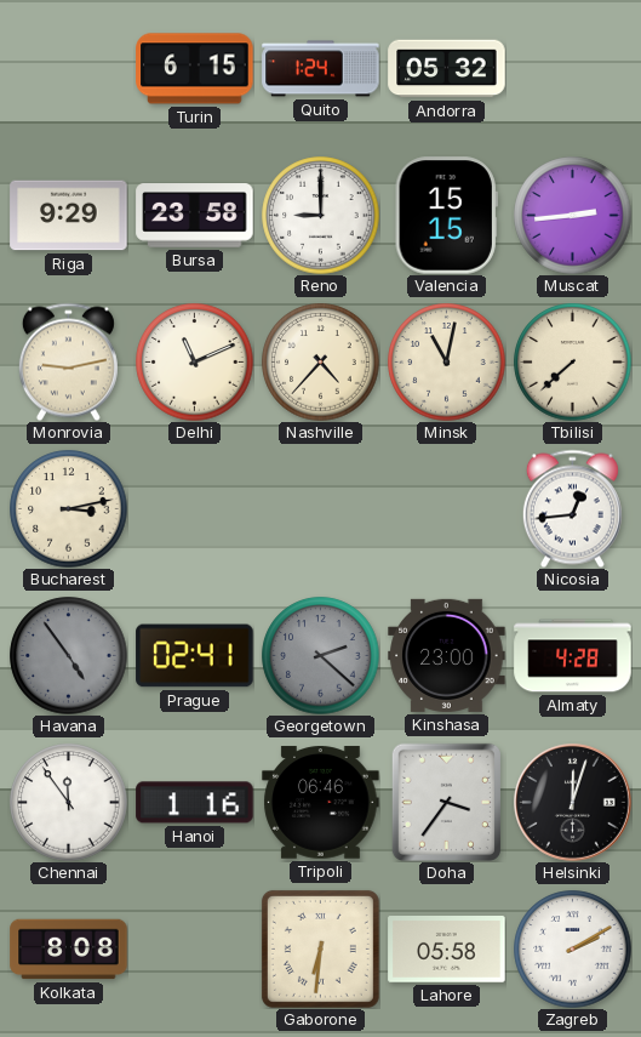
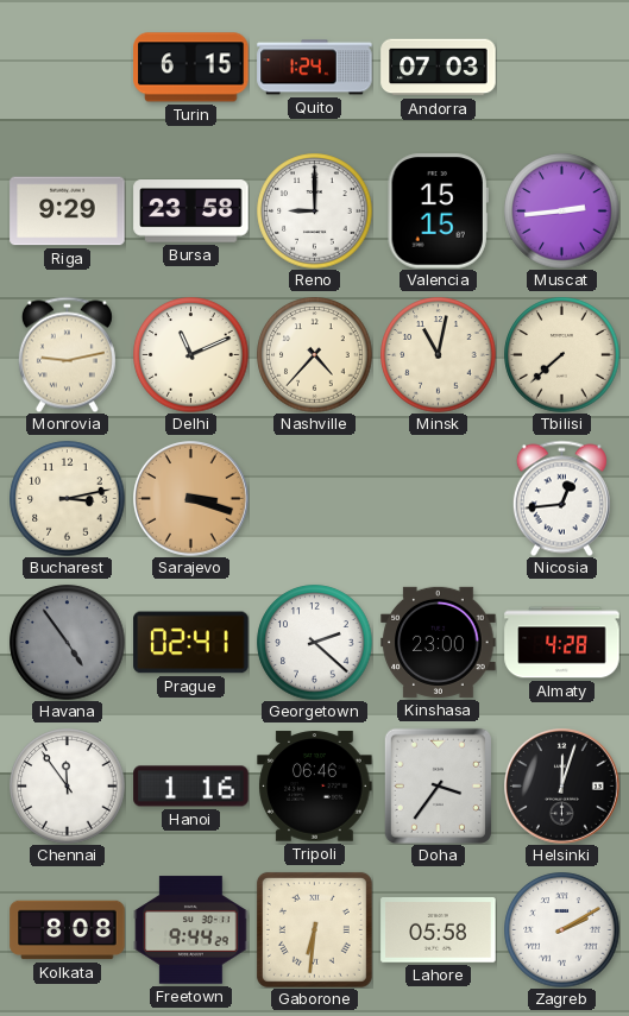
Andorra: 05:32 -> 07:03 (439, 68)
Sarajevo: none -> 3:18 (191, 499)
Georgetown dial: grey -> white (315, 643)
Freetown: none -> 9:44 (191, 930)
